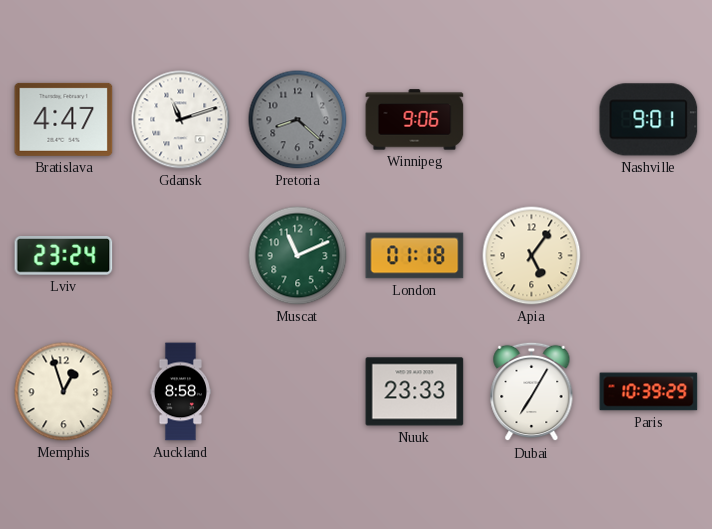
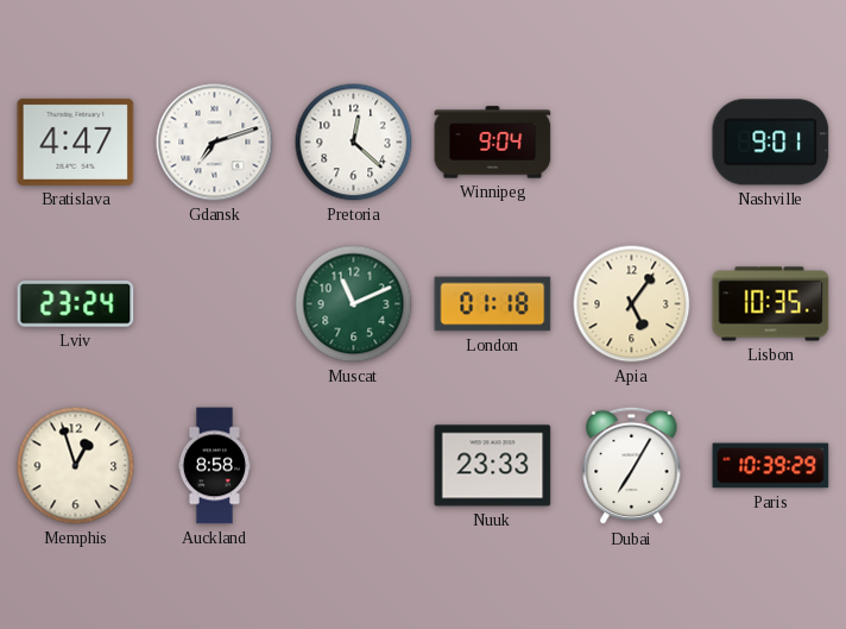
Gdansk: 11:12 -> 7:12 (215, 143)
Pretoria: 8:22 -> 12:22 (354, 143)
Pretoria dial: grey -> white (354, 143)
Winnipeg: 9:06 -> 9:04 (493, 143)
Lisbon: none -> 10:35 (771, 304)
